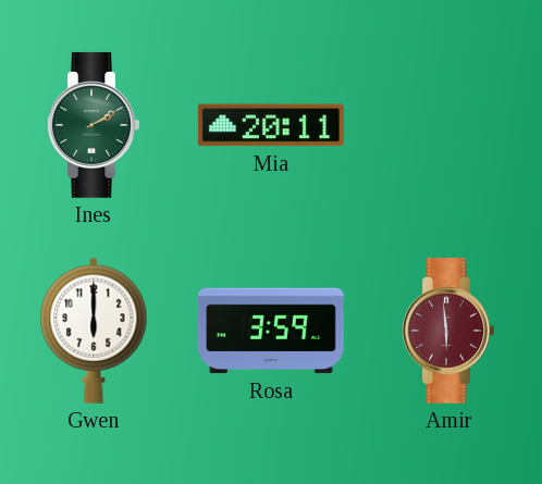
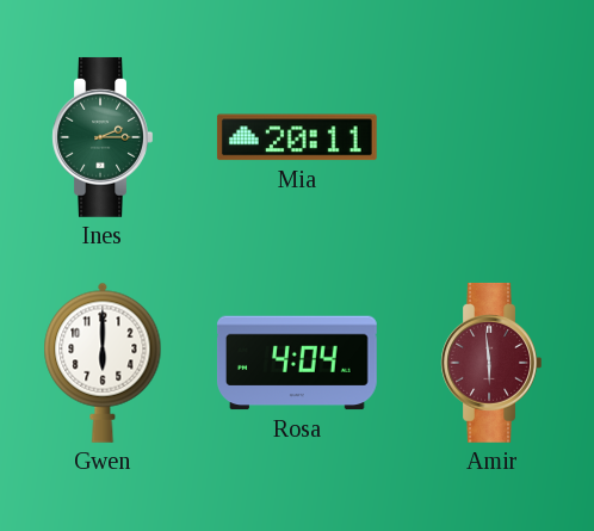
Ines: 2:10 -> 2:15 (103, 137)
Rosa: 3:59 -> 4:04 (297, 363)
